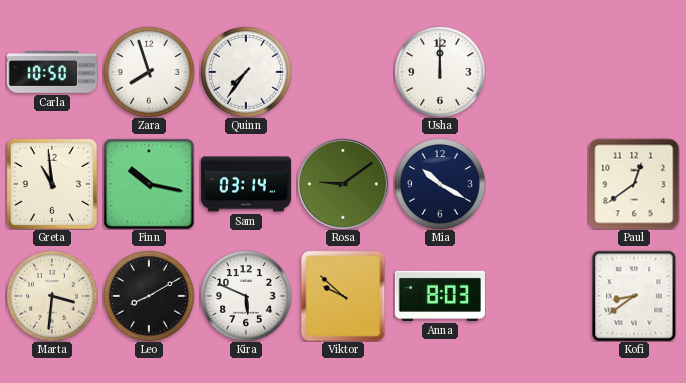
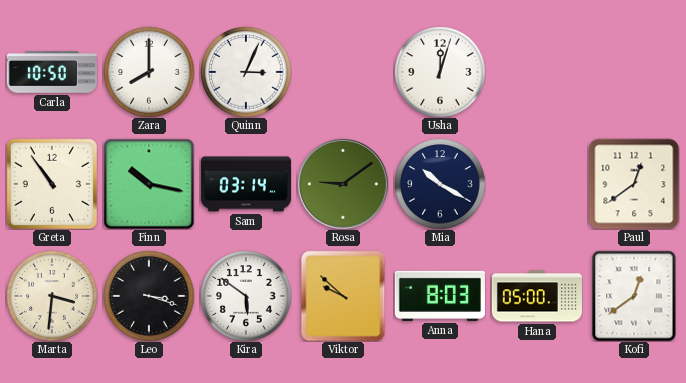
Zara: 7:57 -> 8:00 (149, 72)
Quinn: 7:36 -> 3:04 (246, 72)
Usha: 12:00 -> 12:03 (440, 72)
Greta: 10:59 -> 10:54 (52, 184)
Leo: 8:10 -> 3:18 (149, 296)
Kira: 5:49 -> 5:51 (246, 296)
Hana: none -> 05:00 (537, 296)
Kofi: 8:39 -> 12:39 (634, 296)
